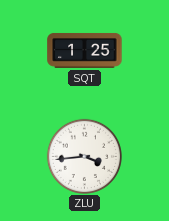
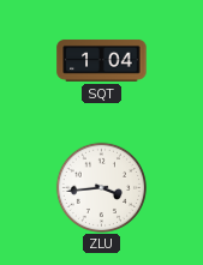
SQT: 1:25 -> 1:04 (102, 60)
